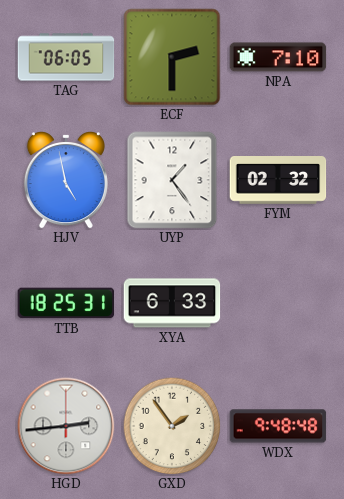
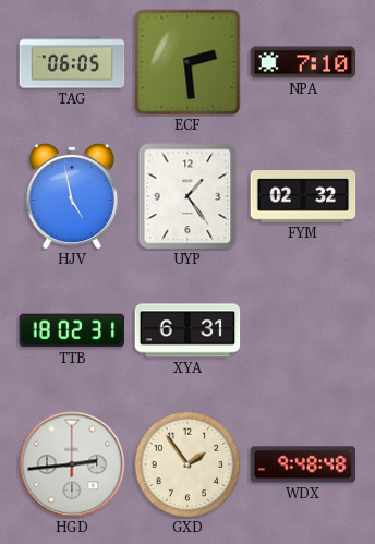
ECF: 2:30 -> 2:29 (187, 62)
TTB: 18:25 -> 18:02 (72, 330)
XYA: 6:33 -> 6:31 (187, 330)
